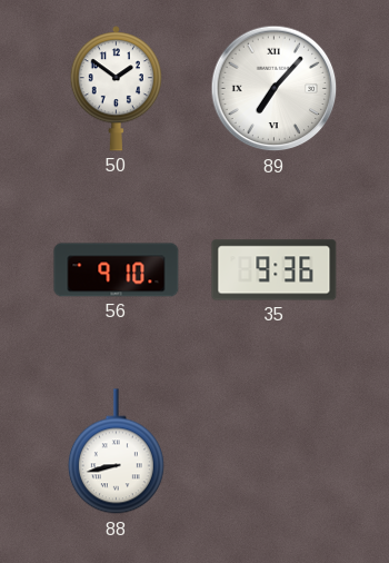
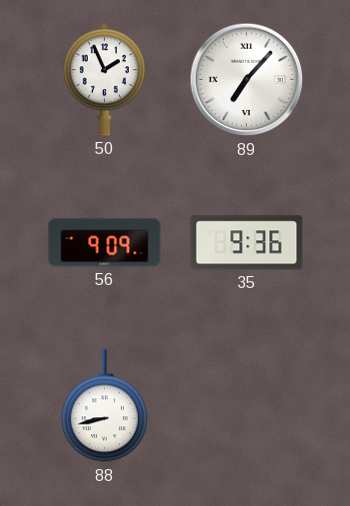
50: 1:51 -> 1:56 (104, 80)
56: 9:10 -> 9:09 (105, 243)
